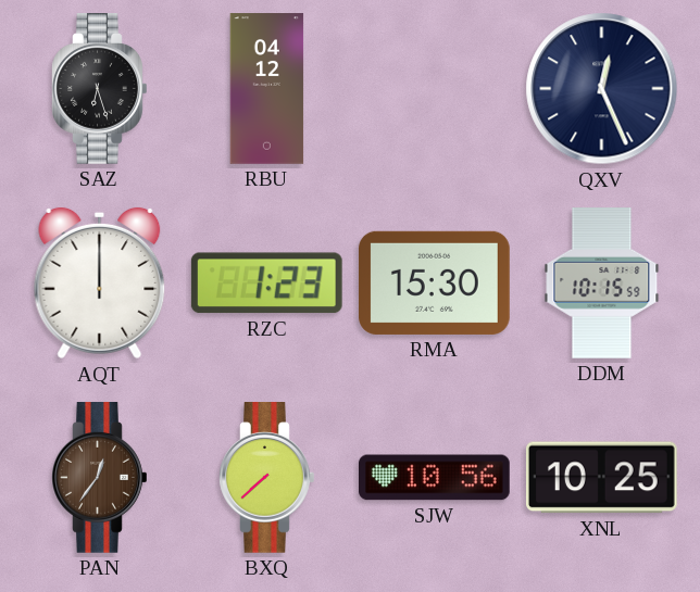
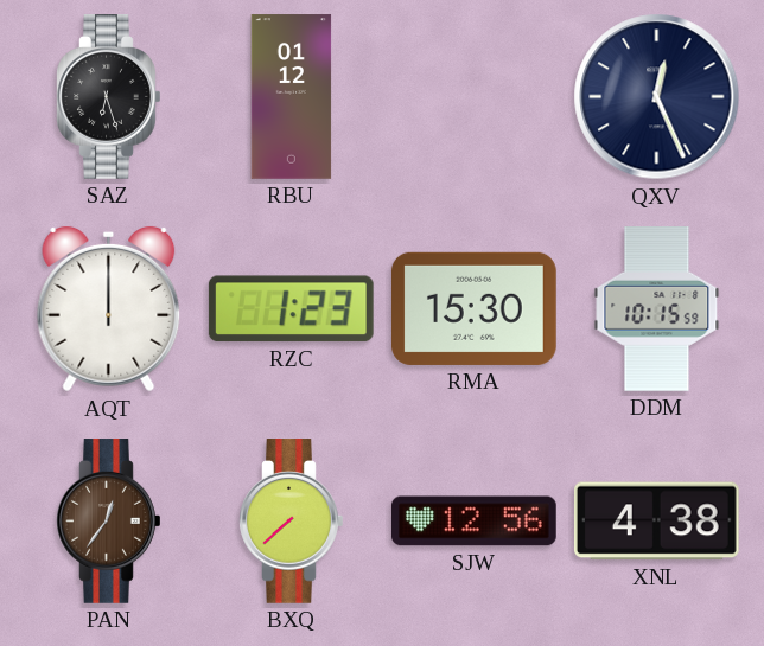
RBU: 04:12 -> 01:12 (292, 97)
SJW: 10:56 -> 12:56 (475, 522)
XNL: 10:25 -> 4:38 (656, 522)
